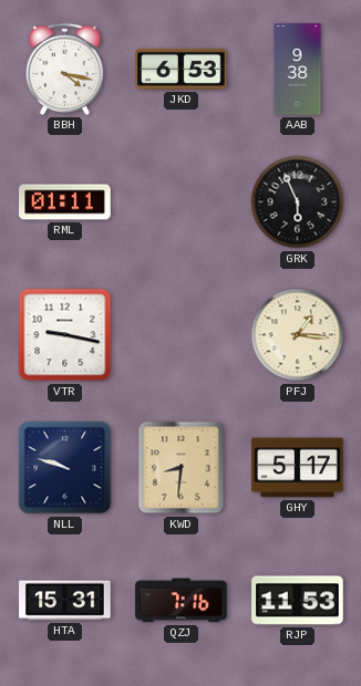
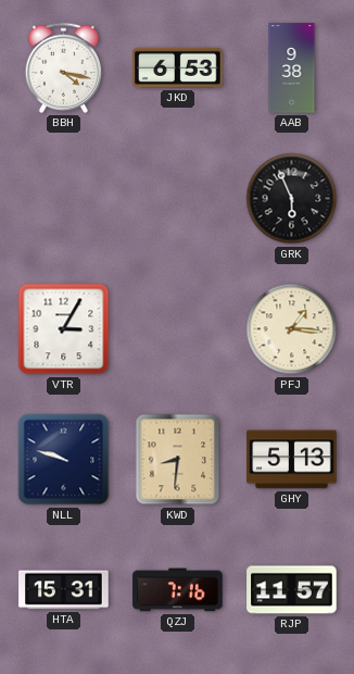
RML: 01:11 -> none (65, 202)
VTR: 9:17 -> 3:05 (64, 329)
GHY: 5:17 -> 5:13 (292, 460)
RJP: 11:53 -> 11:57 (292, 590)
